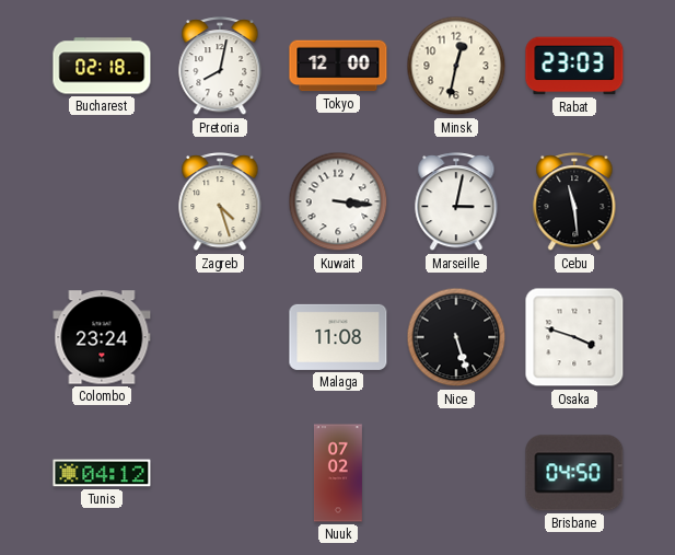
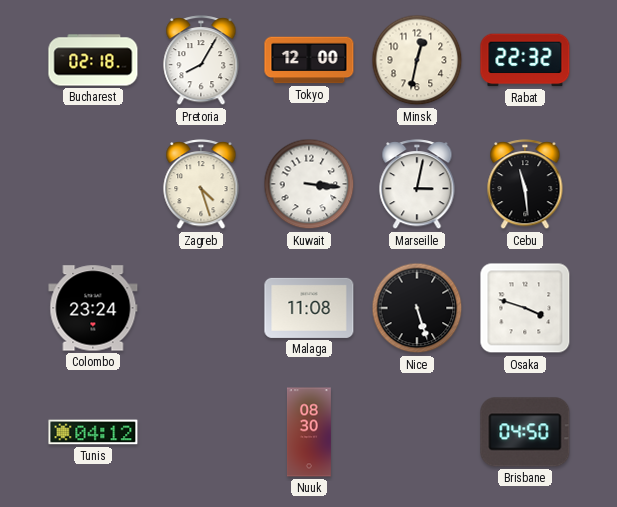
Pretoria: 8:02 -> 8:05 (201, 61)
Rabat: 23:03 -> 22:32 (525, 60)
Nuuk: 07:02 -> 08:30 (309, 432)
